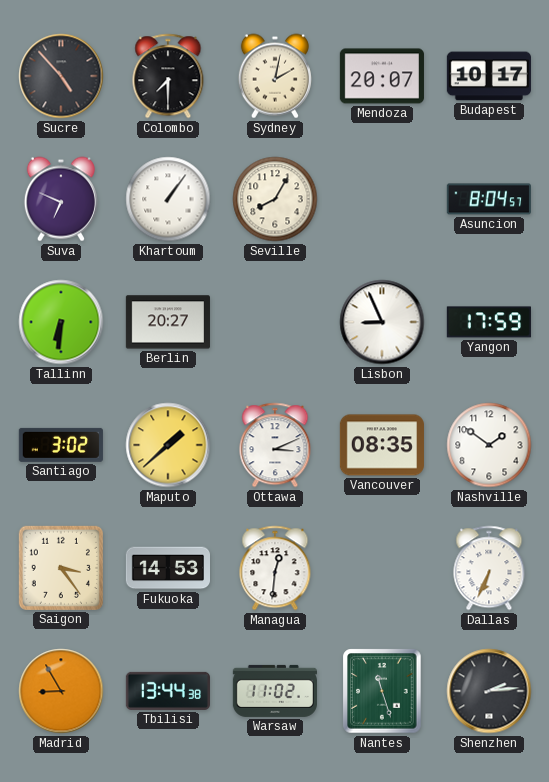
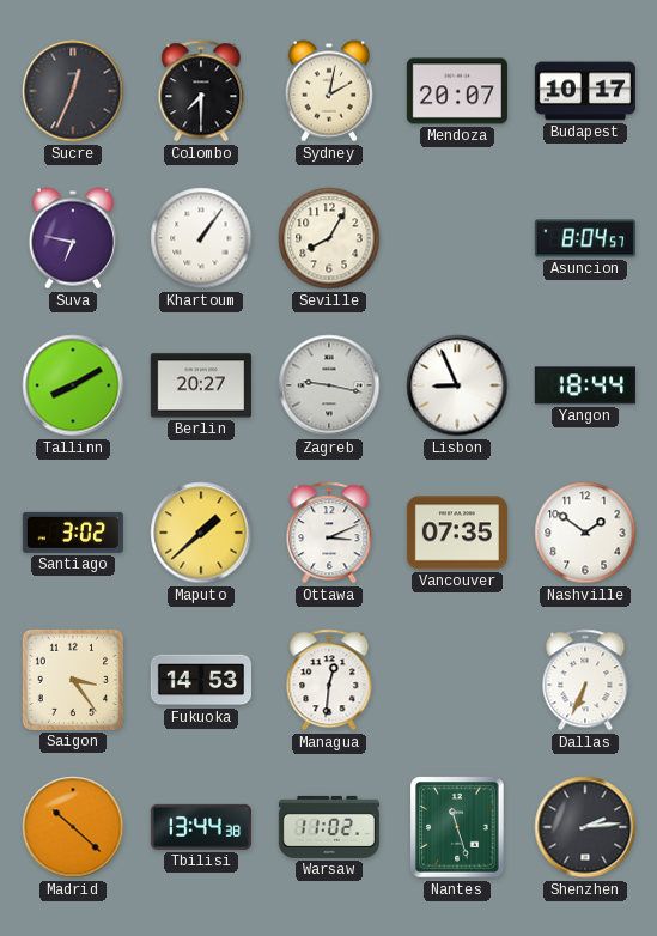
Sucre: 4:53 -> 12:34 (73, 91)
Suva: 6:49 -> 6:47 (73, 238)
Tallinn: 6:31 -> 8:10 (73, 385)
Zagreb: none -> 9:17 (329, 385)
Yangon: 17:59 -> 18:44 (585, 385)
Vancouver: 08:35 -> 07:35 (457, 533)
Madrid: 8:55 -> 10:22 (73, 827)
